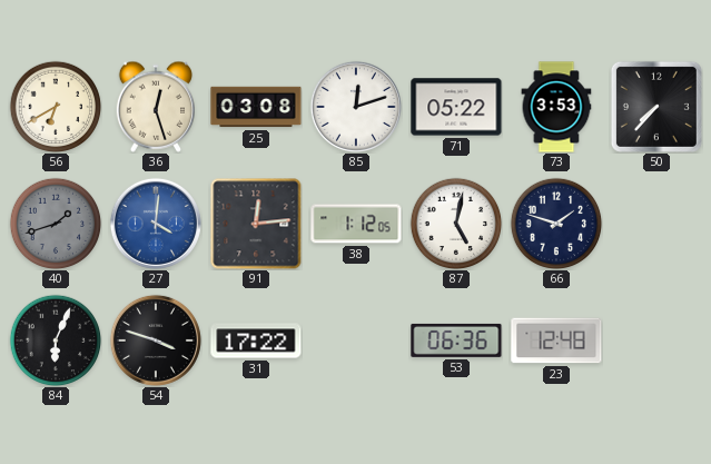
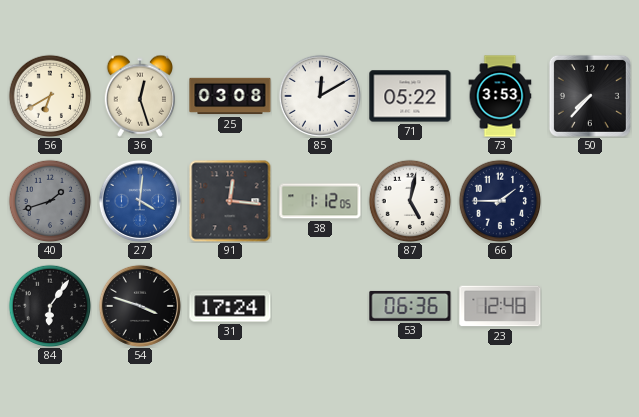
85: 12:12 -> 12:10 (320, 96)
91: 12:14 -> 12:16 (230, 201)
66: 1:48 -> 1:45 (500, 201)
84: 6:04 -> 6:06 (50, 306)
31: 17:22 -> 17:24 (230, 306)
